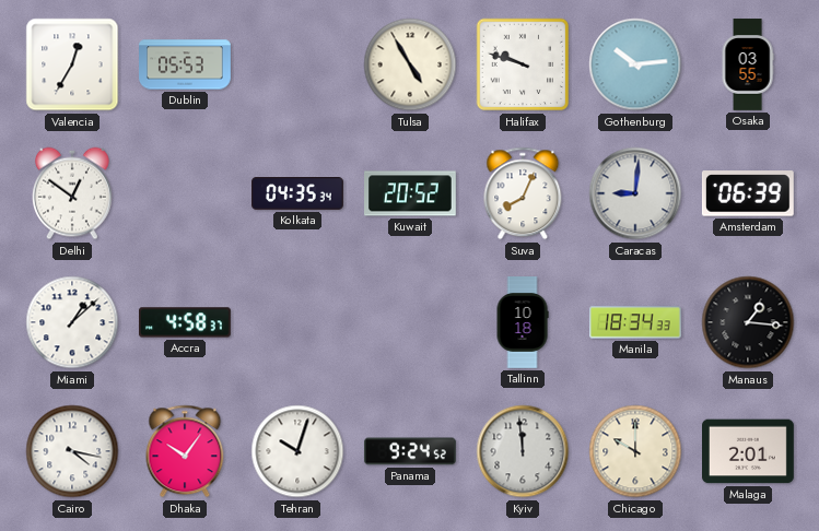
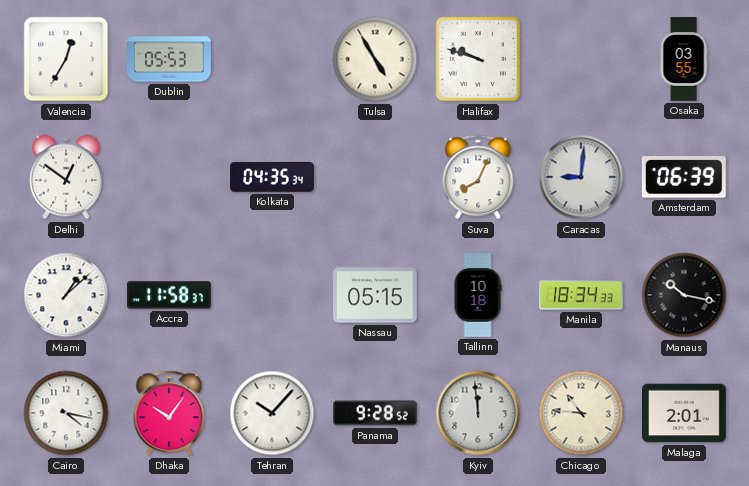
Gothenburg: 10:14 -> none (635, 64)
Kuwait: 20:52 -> none (411, 193)
Accra: 4:58 -> 11:58 (170, 295)
Nassau: none -> 05:15 (376, 295)
Manaus: 1:16 -> 10:17 (684, 295)
Tehran: 10:03 -> 10:07 (272, 413)
Panama: 9:24 -> 9:28 (375, 413)
Chicago: 10:00 -> 10:46 (581, 413)
